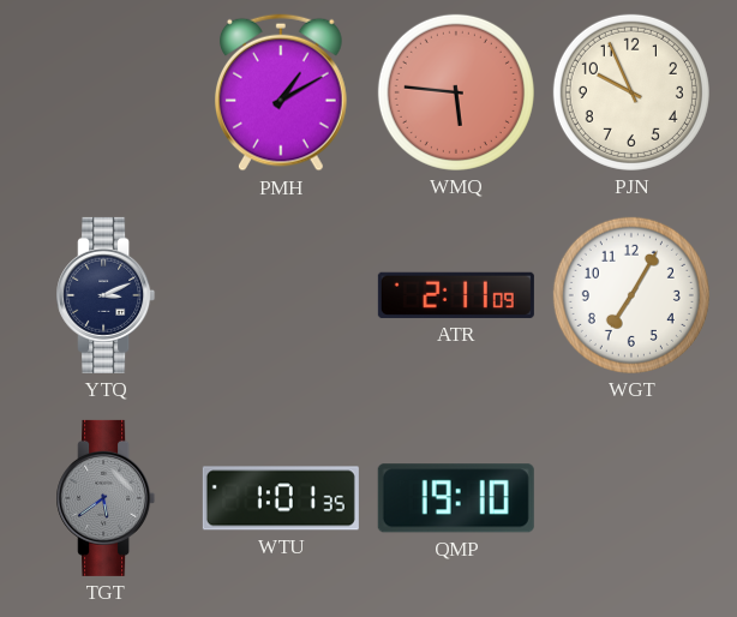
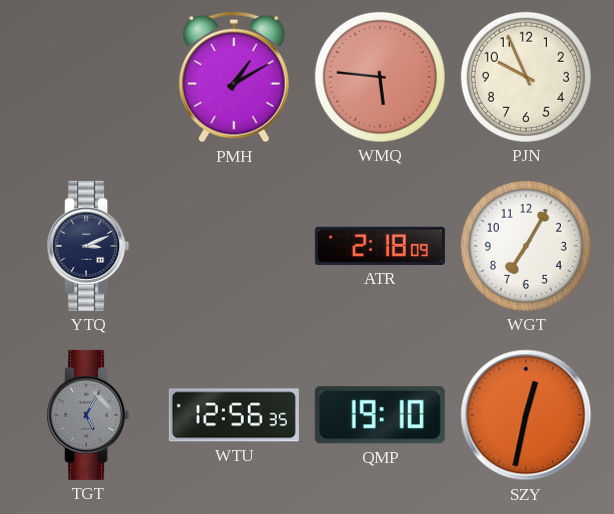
ATR: 2:11 -> 2:18 (380, 246)
TGT: 5:39 -> 5:05 (88, 415)
WTU: 1:01 -> 12:56 (234, 415)
SZY: none -> 12:32 (526, 415)
